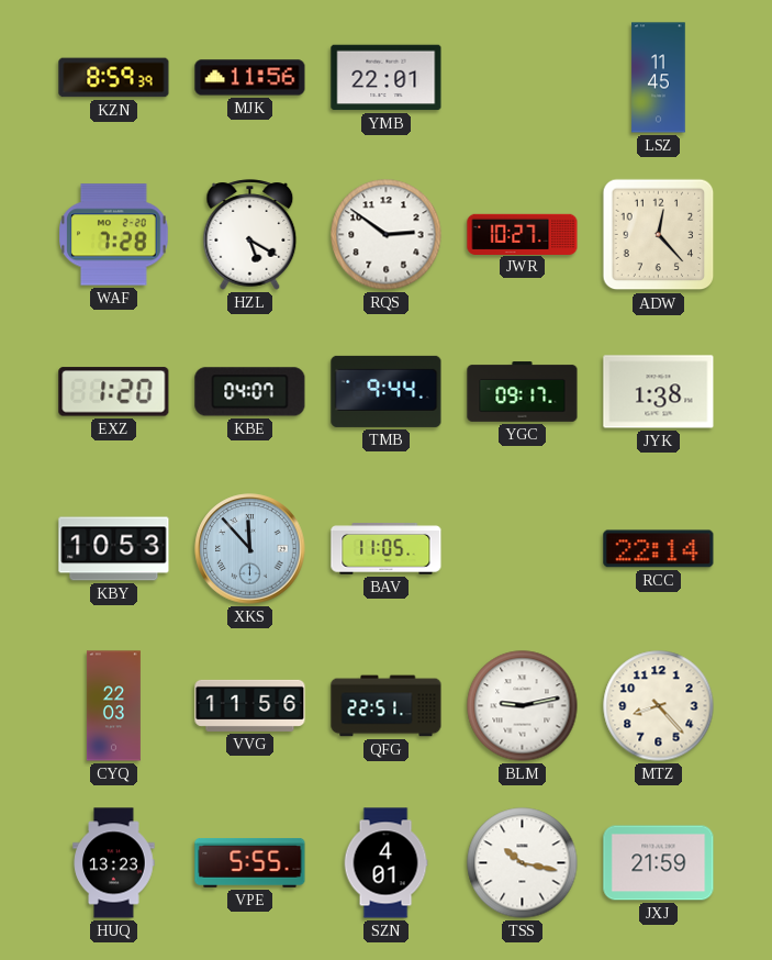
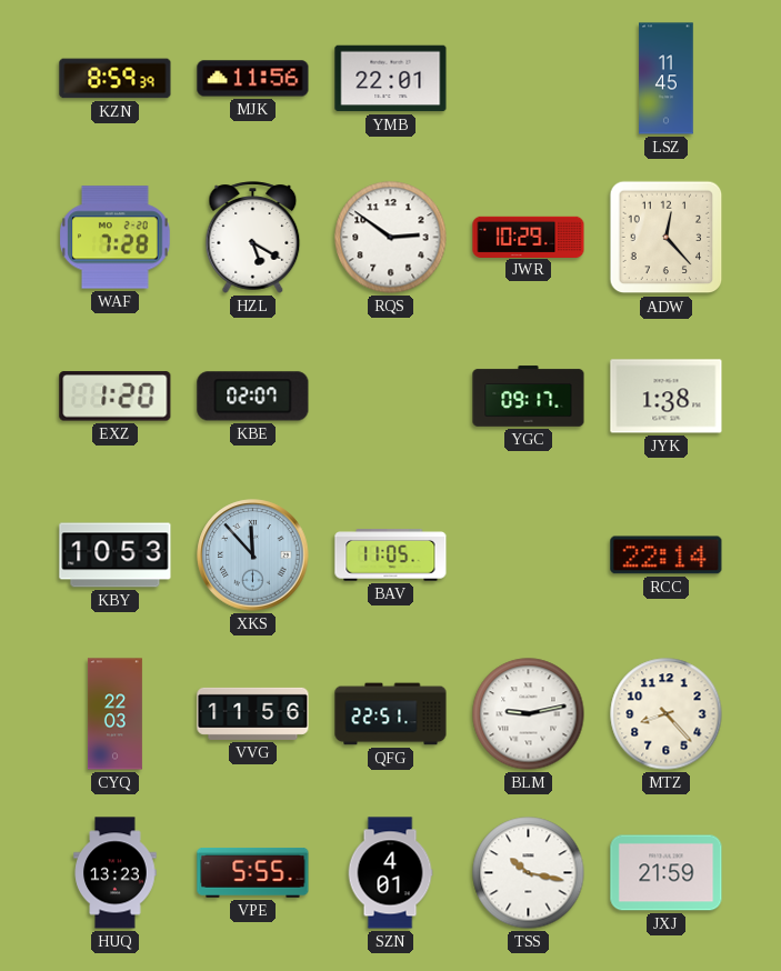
JWR: 10:27 -> 10:29 (529, 237)
KBE: 04:07 -> 02:07 (253, 397)
TMB: 9:44 -> none (387, 391)
